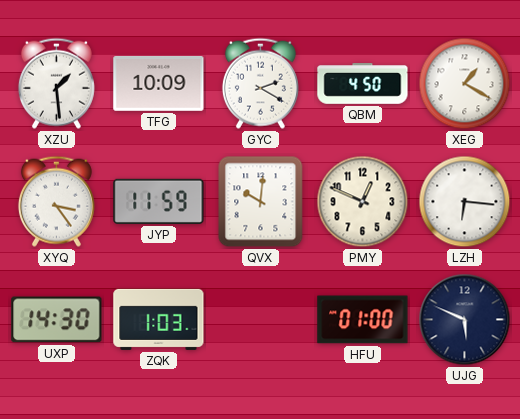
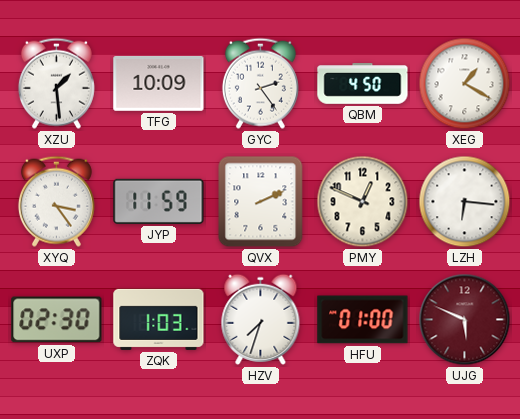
GYC: 2:20 -> 2:24 (260, 83)
QVX: 10:01 -> 2:11 (261, 202)
UXP: 14:30 -> 02:30 (57, 320)
HZV: none -> 7:33 (261, 319)
UJG dial: navy -> burgundy (465, 320)
